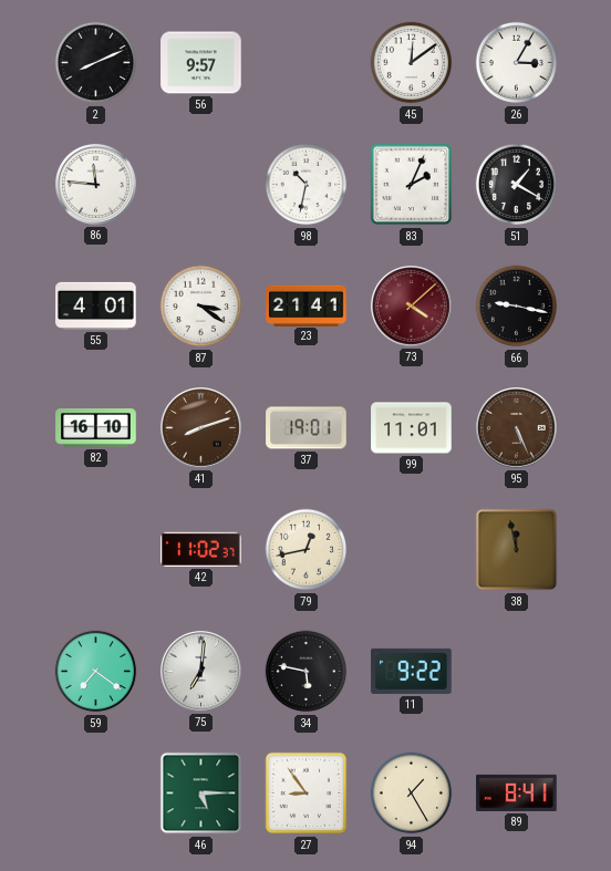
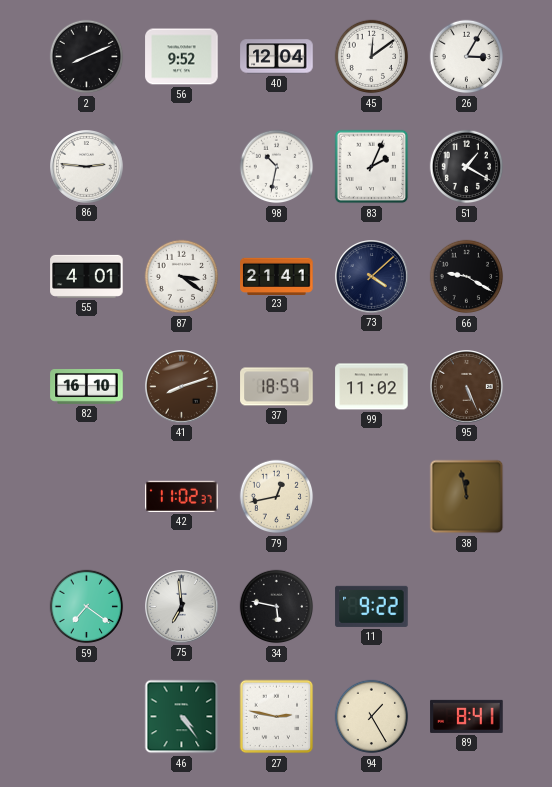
56: 9:57 -> 9:52 (182, 57)
40: none -> 12:04 (277, 57)
86: 11:46 -> 2:46 (87, 167)
73 dial: burgundy -> navy (372, 277)
66: 9:17 -> 9:20 (467, 277)
37: 19:01 -> 18:59 (277, 387)
99: 11:01 -> 11:02 (372, 387)
75: 7:01 -> 6:59 (182, 607)
46: 5:15 -> 4:24 (182, 717)
27: 8:54 -> 2:47 (277, 717)
